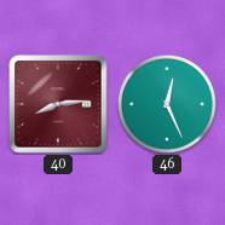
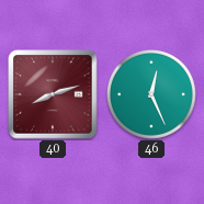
40: 8:14 -> 8:12 (53, 94)
